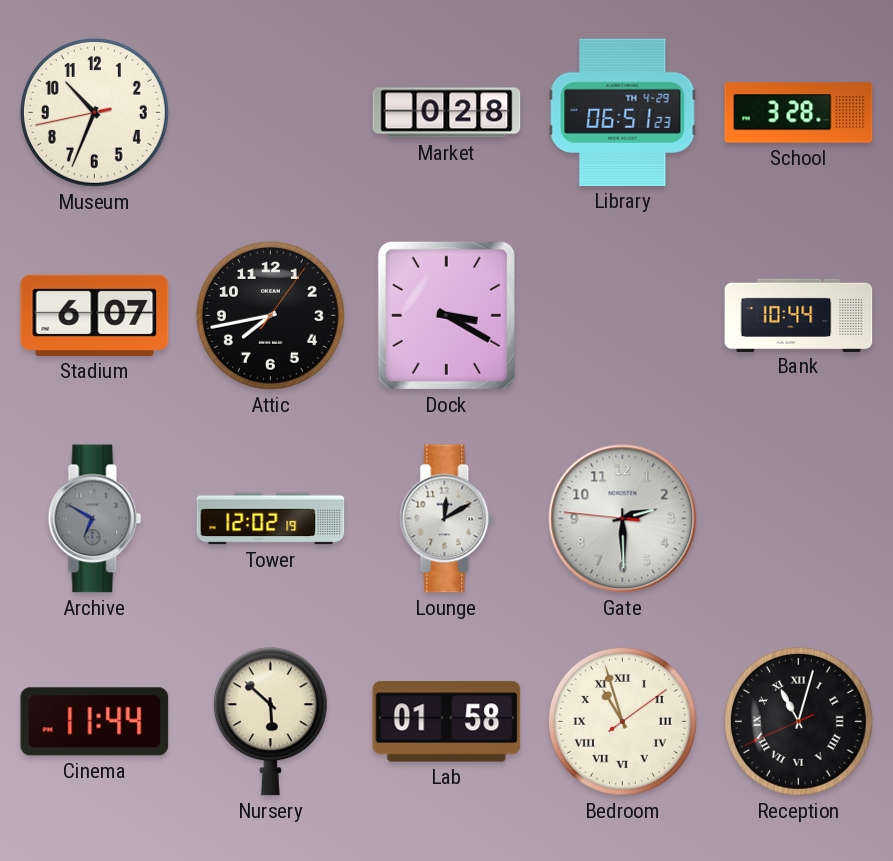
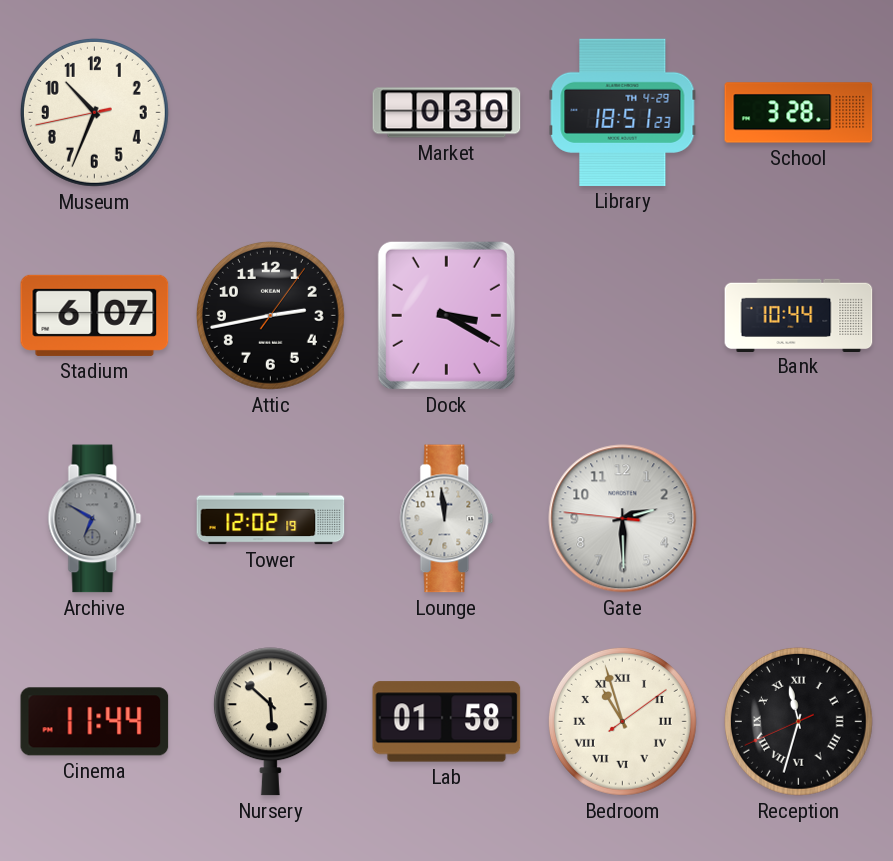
Market: 0:28 -> 0:30 (447, 113)
Library: 06:51 -> 18:51 (623, 112)
Attic: 7:43 -> 2:43 (270, 315)
Lounge: 12:10 -> 11:59 (447, 519)
Reception: 11:02 -> 11:32 (798, 721)
